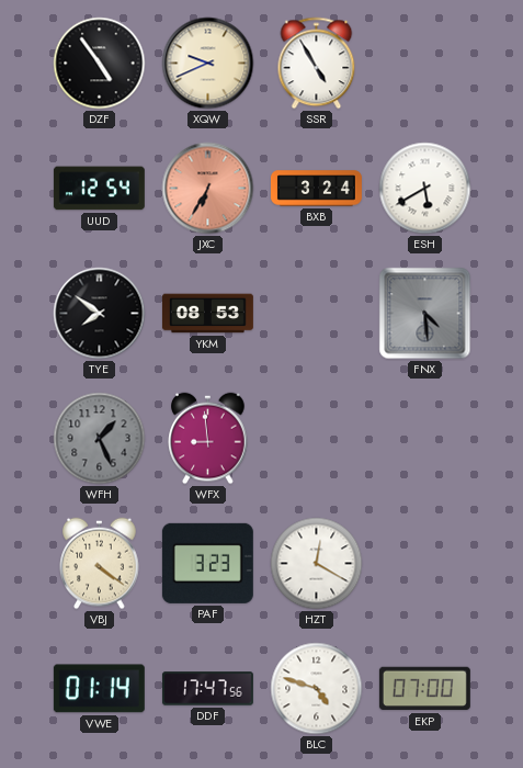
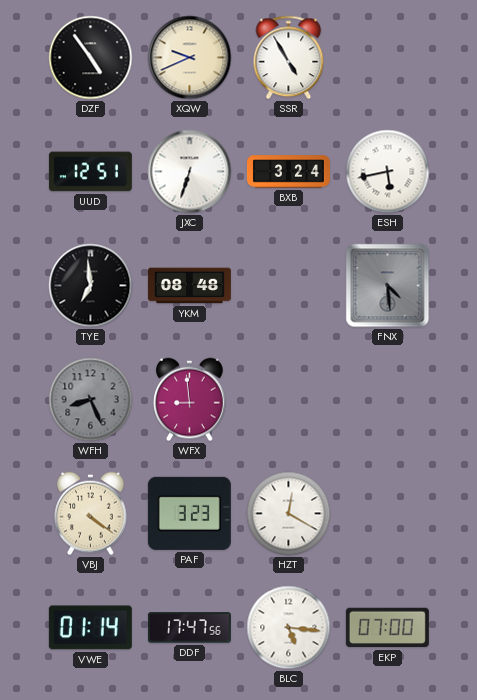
UUD: 12:54 -> 12:51 (90, 172)
JXC: 6:35 -> 6:33 (190, 172)
JXC dial: salmon -> white (190, 172)
ESH: 5:40 -> 5:43 (388, 172)
TYE: 7:51 -> 6:59 (91, 286)
YKM: 08:53 -> 08:48 (189, 286)
WFH: 1:26 -> 8:26 (91, 400)
BLC: 4:48 -> 5:16 (289, 628)
